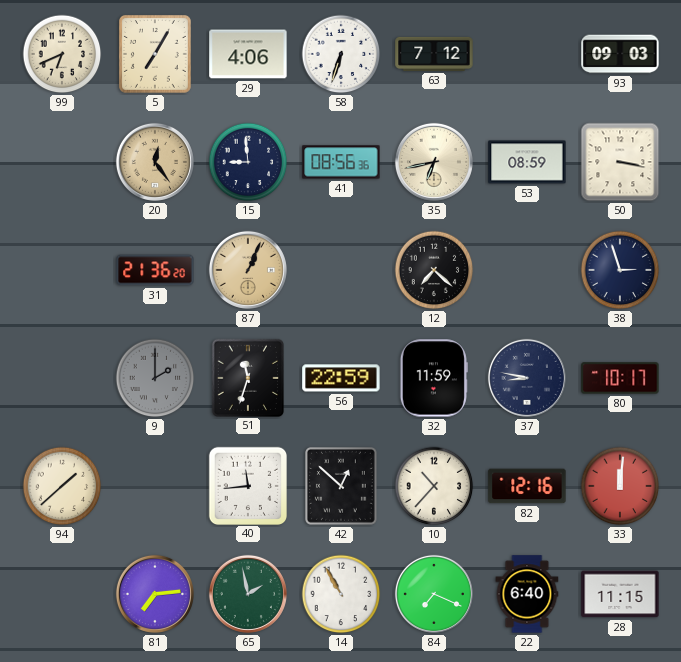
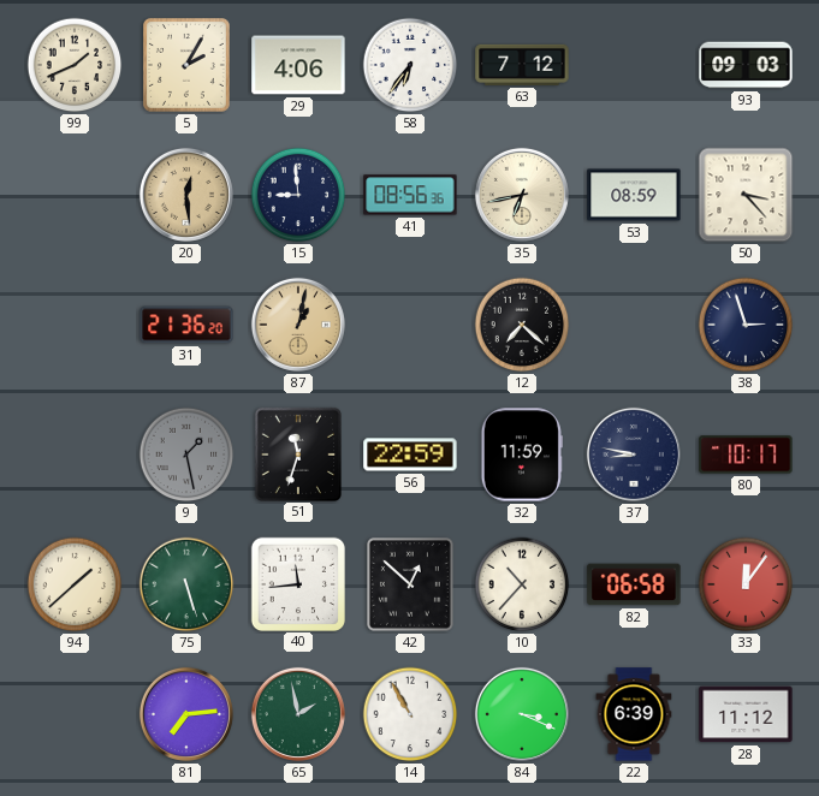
99: 6:41 -> 1:41 (75, 65)
5: 7:05 -> 2:05 (186, 65)
58: 6:33 -> 6:36 (410, 65)
20: 12:24 -> 12:29 (186, 195)
50: 3:17 -> 3:23 (746, 195)
87: 1:04 -> 1:02 (298, 325)
9: 2:00 -> 1:28 (186, 455)
75: none -> 5:27 (186, 584)
82: 12:16 -> 06:58 (634, 584)
33: 12:01 -> 12:06 (746, 584)
84: 7:19 -> 3:19 (522, 714)
22: 6:40 -> 6:39 (634, 714)
28: 11:15 -> 11:12 (746, 714)
